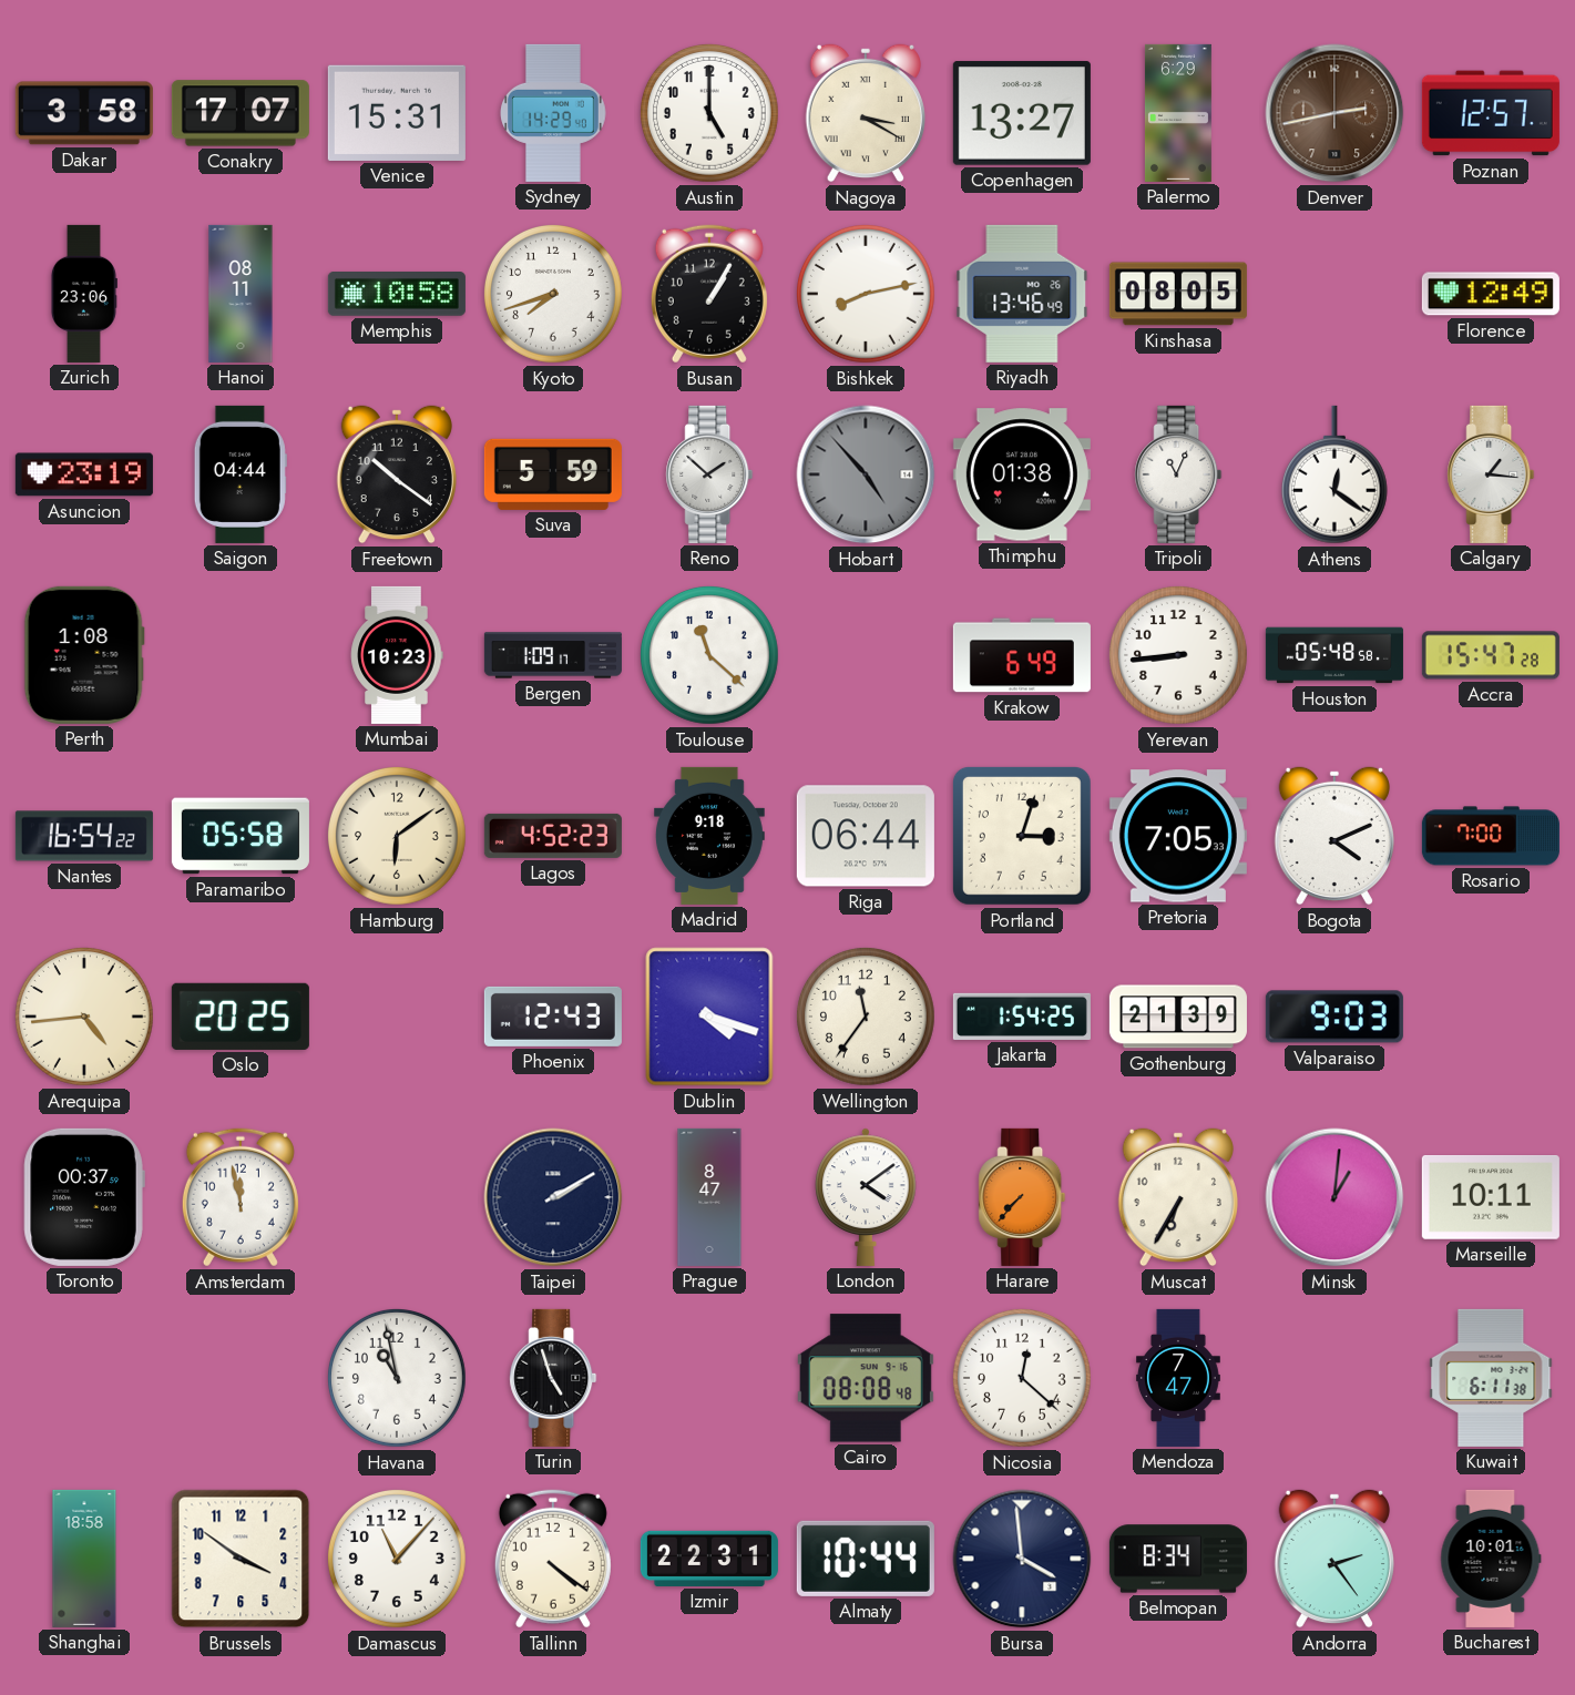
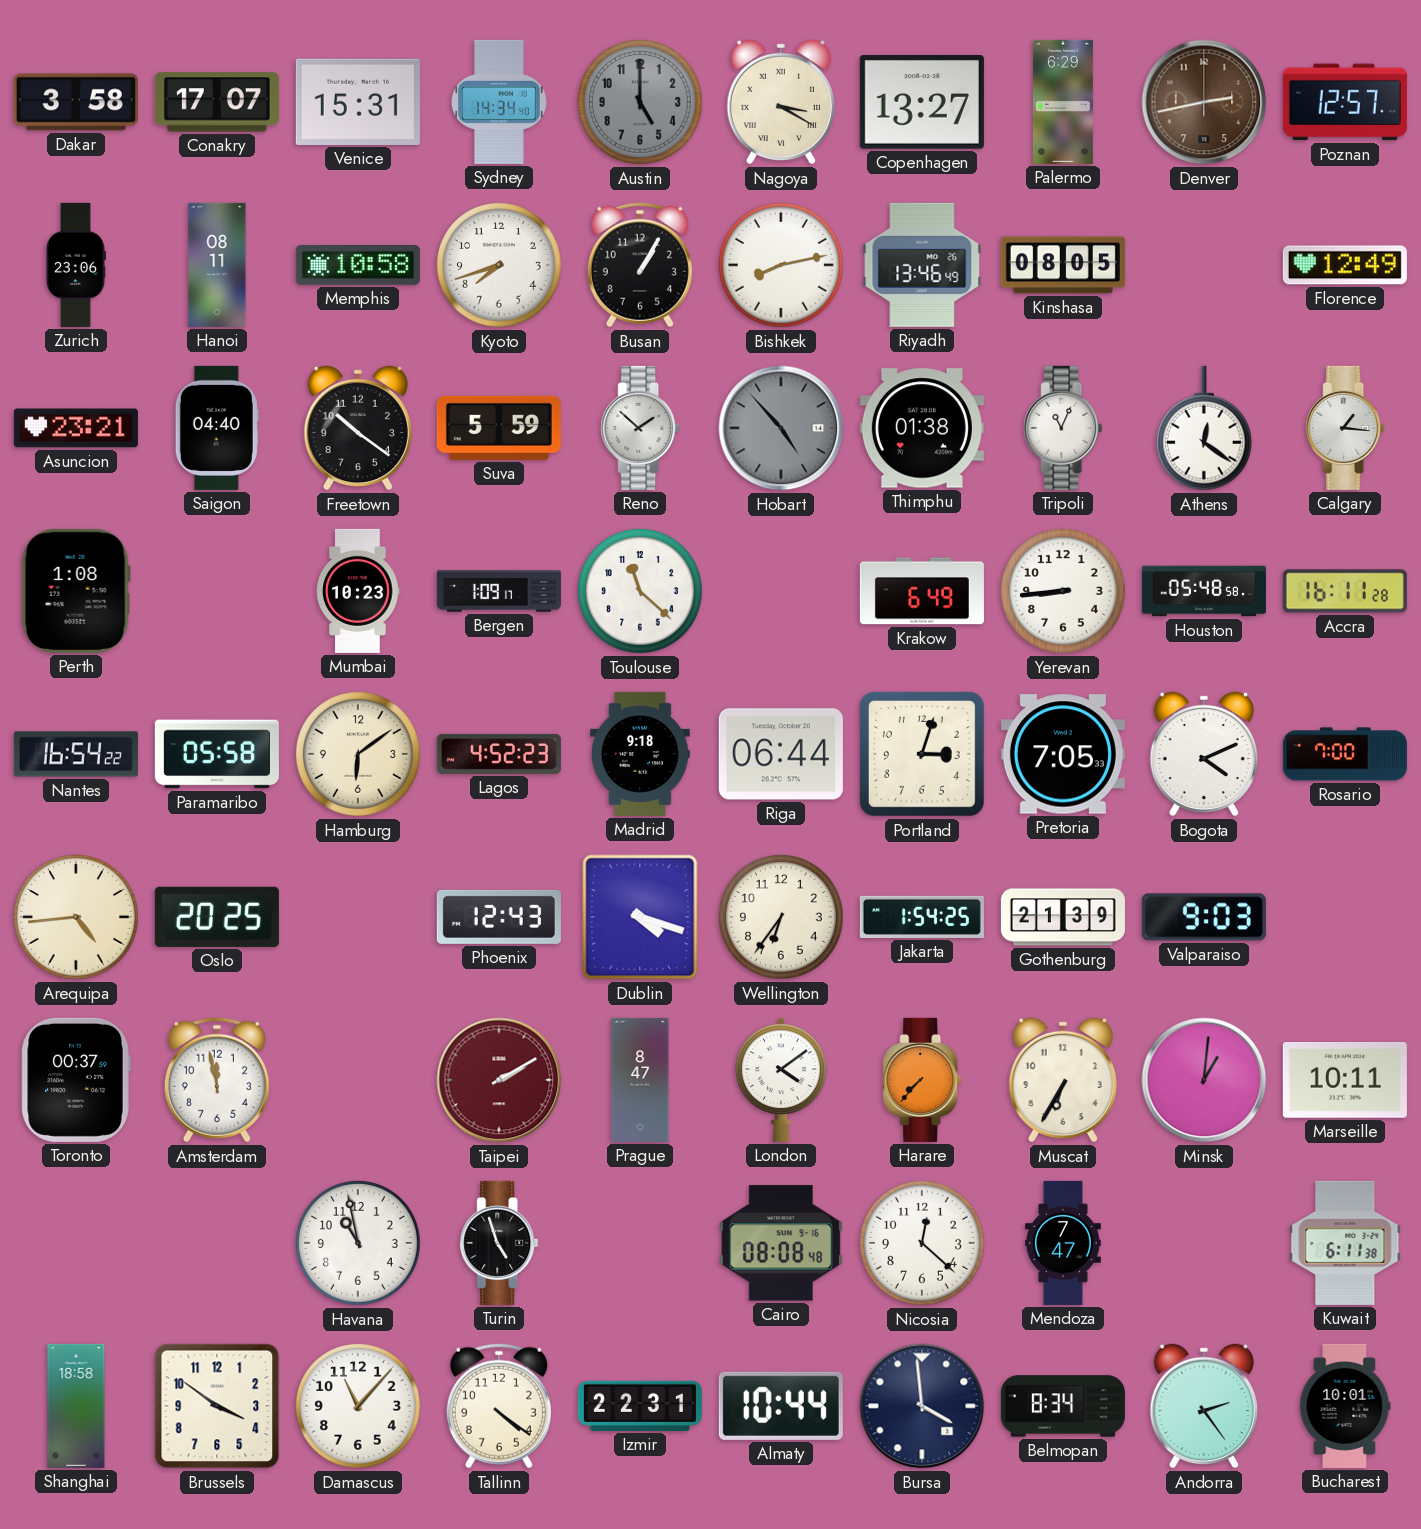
Sydney: 14:29 -> 14:34 (499, 102)
Austin dial: white -> grey (640, 102)
Asuncion: 23:19 -> 23:21 (76, 428)
Saigon: 04:44 -> 04:40 (217, 428)
Accra: 15:47 -> 16:11 (1345, 591)
Wellington: 11:36 -> 6:36 (781, 917)
Taipei dial: navy -> burgundy (499, 1080)
